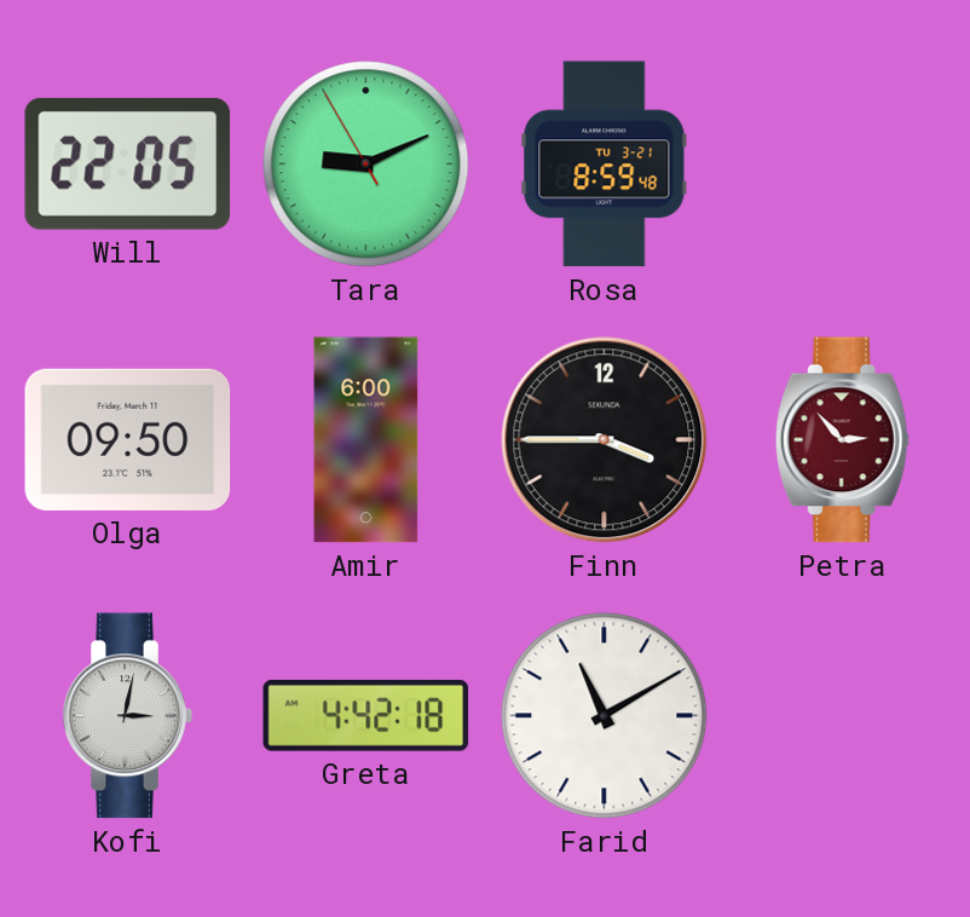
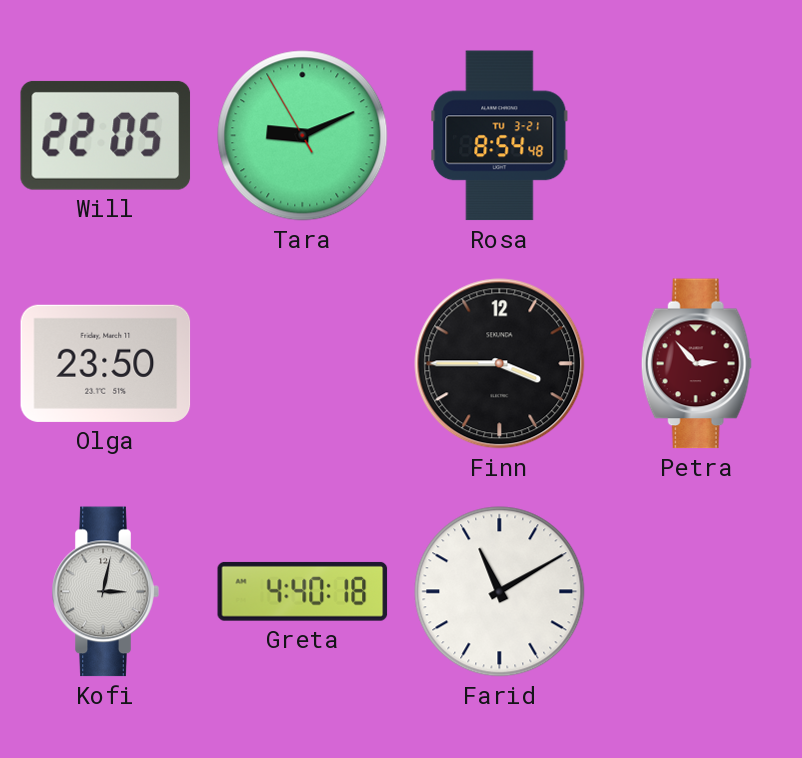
Rosa: 8:59 -> 8:54 (500, 136)
Olga: 09:50 -> 23:50 (106, 363)
Amir: 6:00 -> none (366, 440)
Greta: 4:42 -> 4:40 (303, 591)
